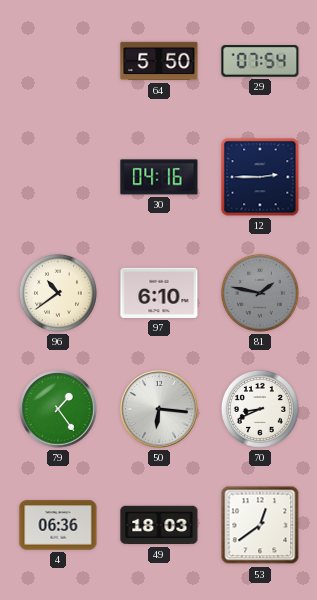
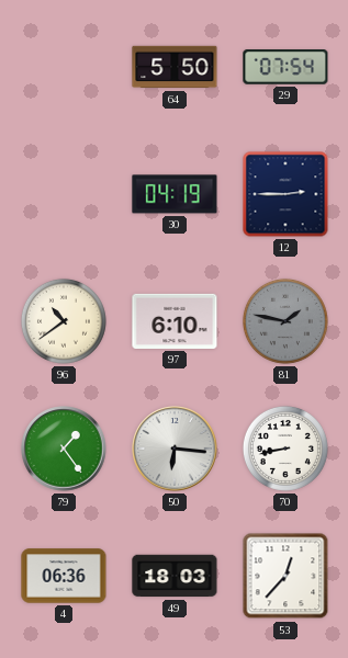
30: 04:16 -> 04:19 (175, 194)
70: 8:41 -> 8:43 (285, 449)
53: 12:39 -> 12:37 (285, 576)
